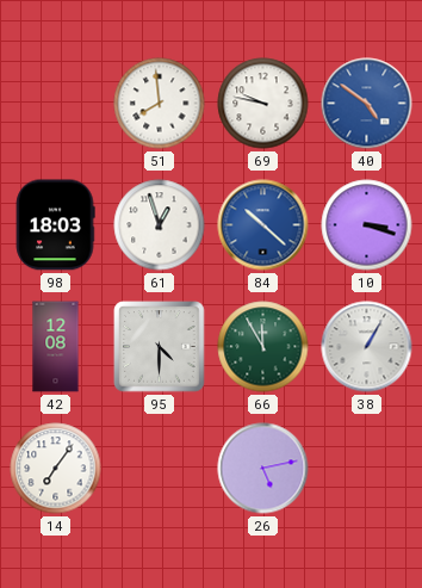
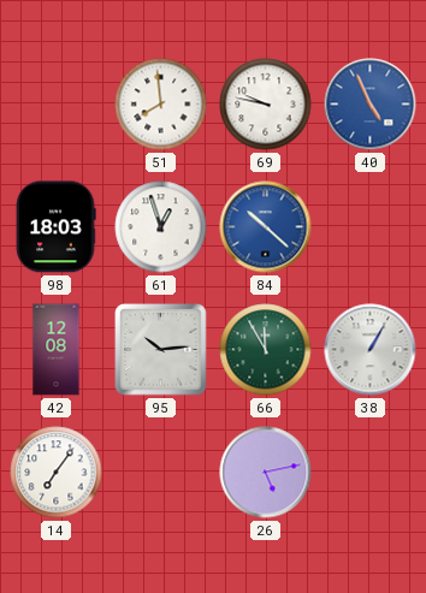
40: 4:51 -> 4:56 (371, 105)
10: 3:18 -> none (367, 225)
95: 4:30 -> 10:14 (161, 350)
